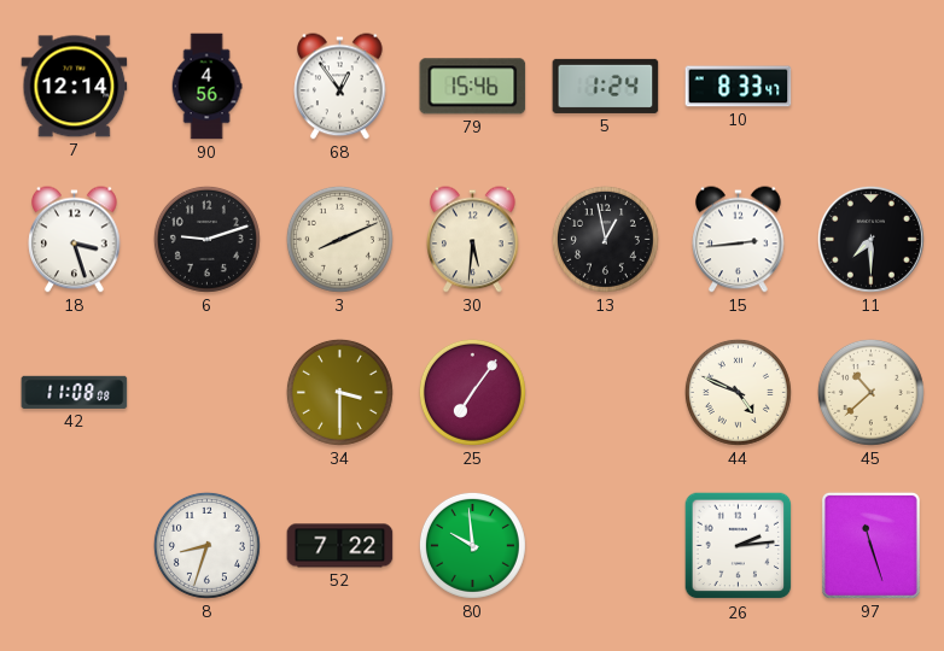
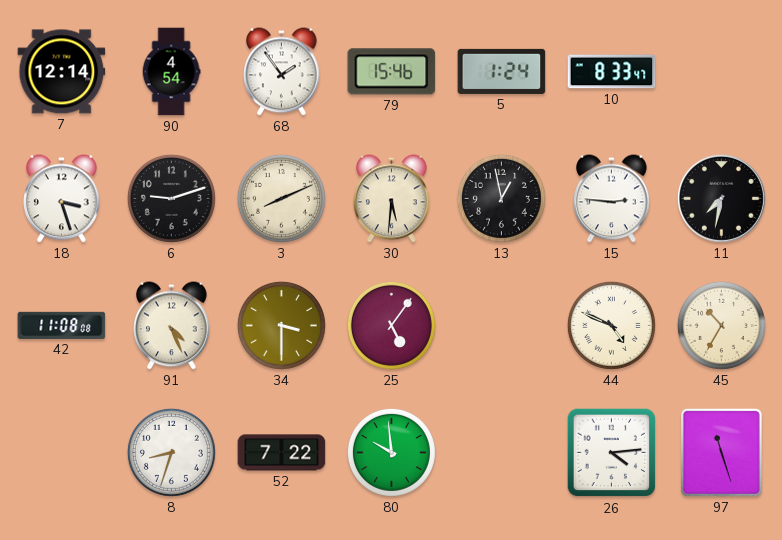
90: 4:56 -> 4:54 (171, 72)
68: 12:54 -> 1:54 (282, 72)
15: 2:44 -> 2:46 (612, 199)
11: 7:30 -> 7:32 (721, 198)
91: none -> 4:26 (172, 326)
25: 7:06 -> 5:06 (391, 325)
45: 10:38 -> 10:35 (721, 325)
26: 2:14 -> 4:14 (612, 453)
